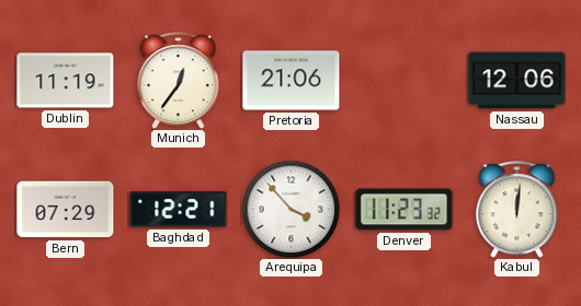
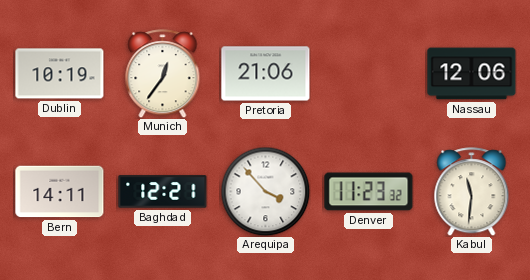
Dublin: 11:19 -> 10:19 (60, 74)
Bern: 07:29 -> 14:11 (60, 192)
Kabul: 12:01 -> 11:31 (472, 192)
